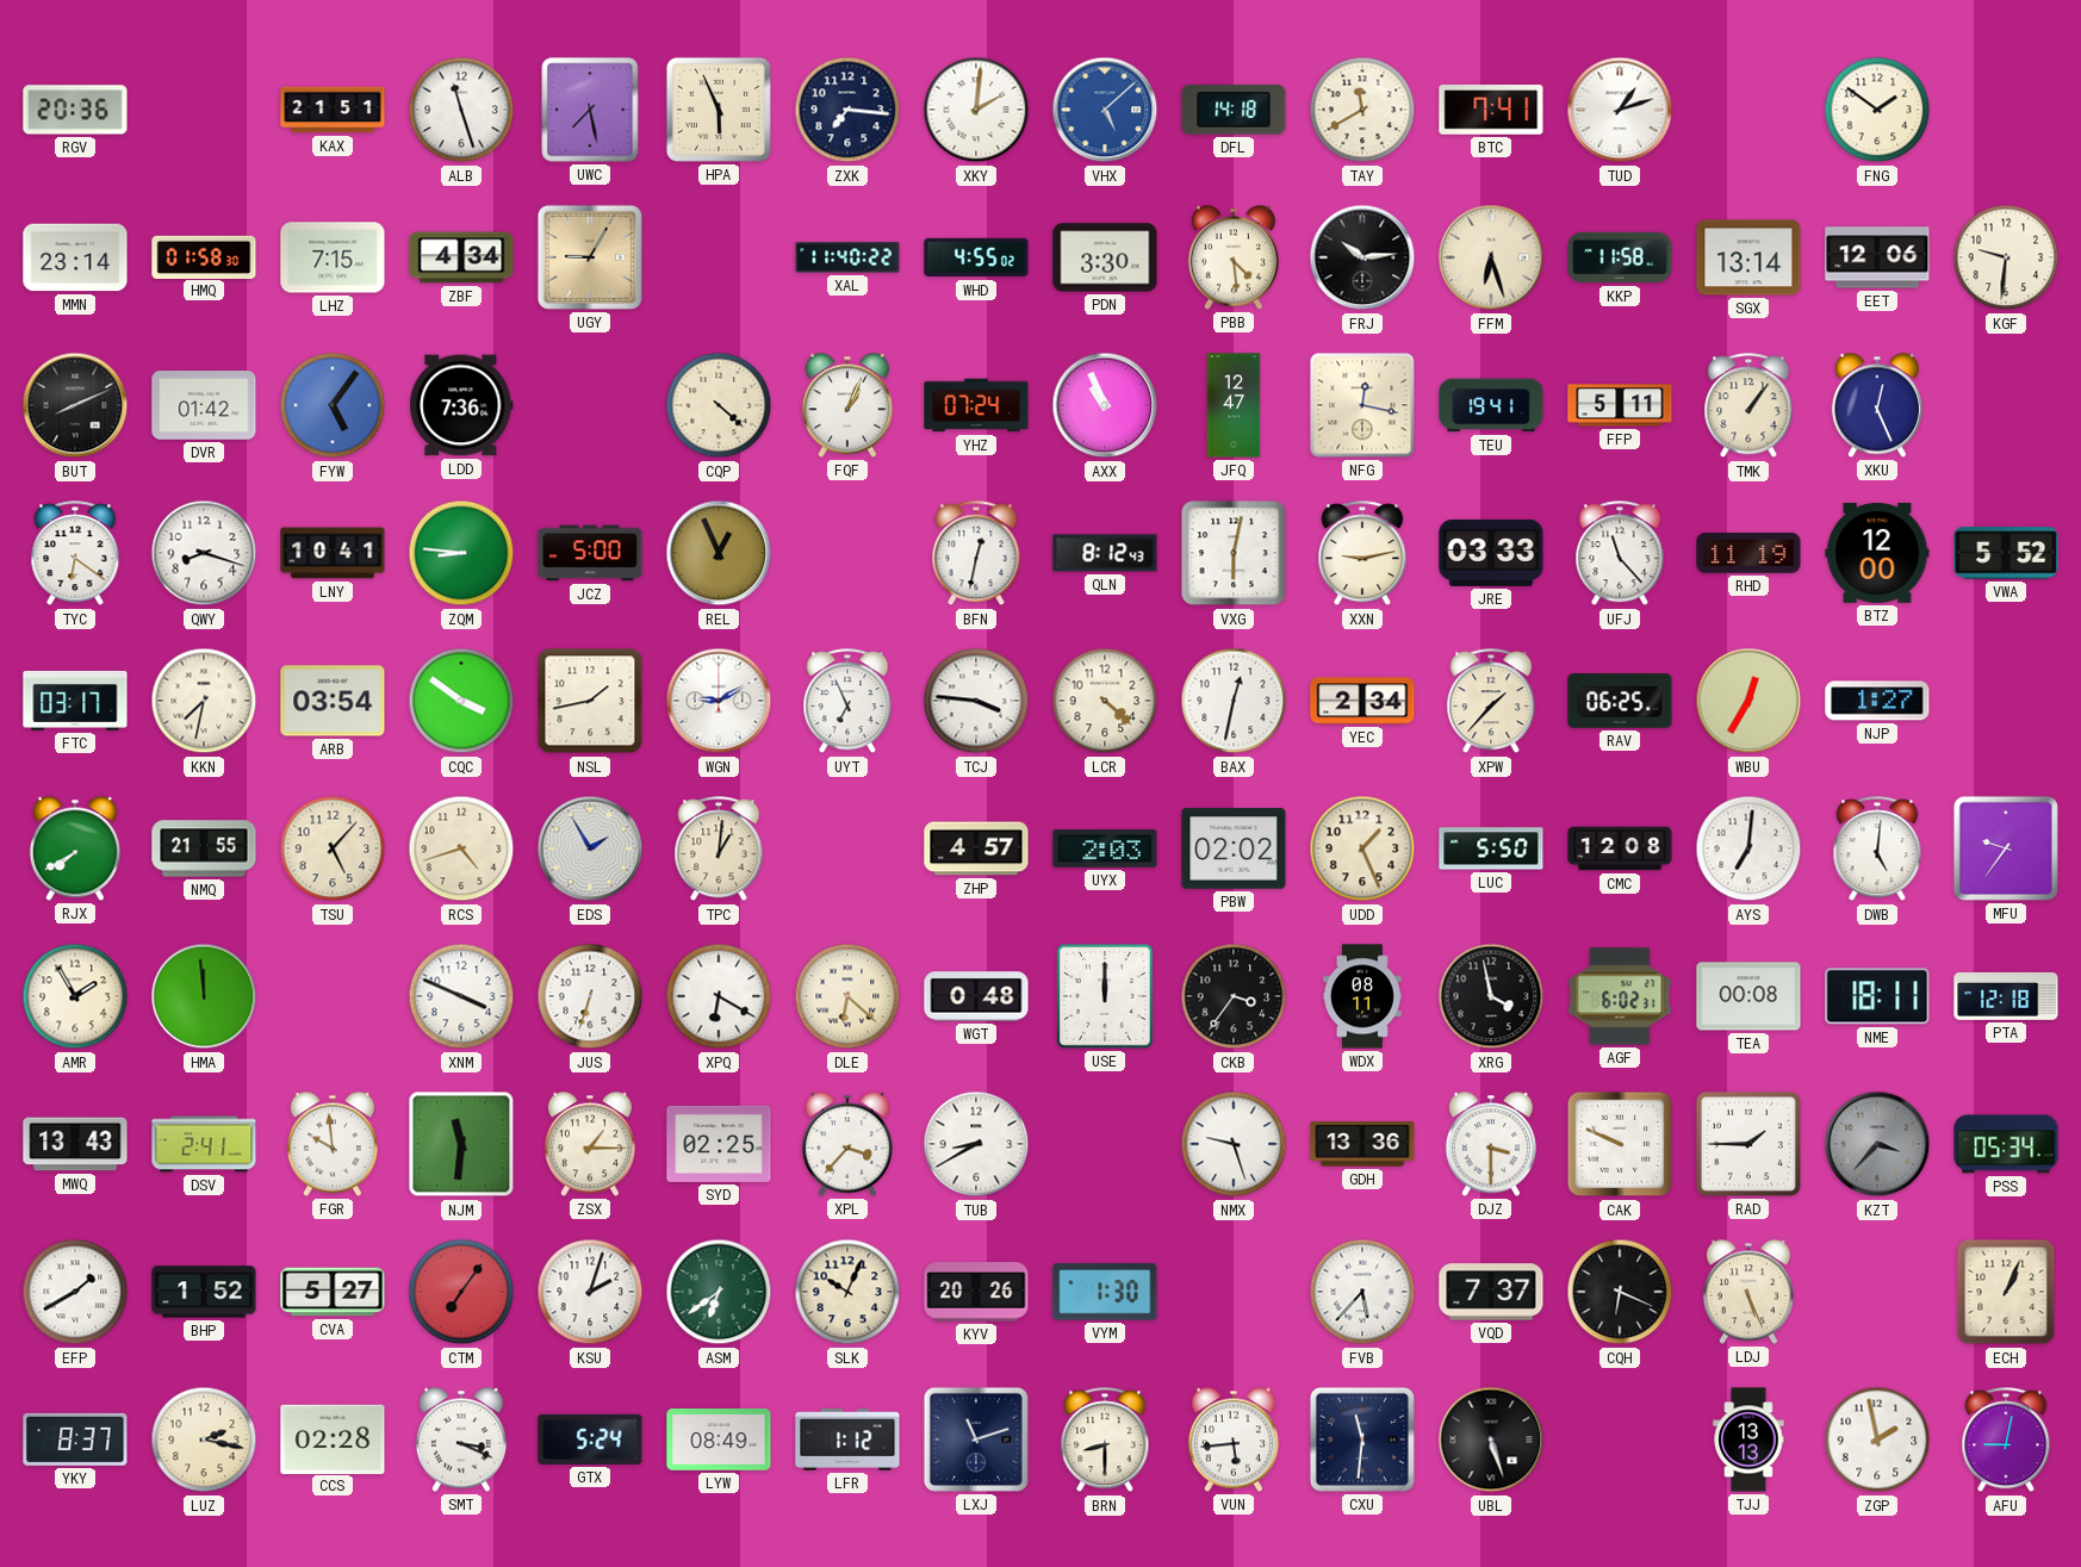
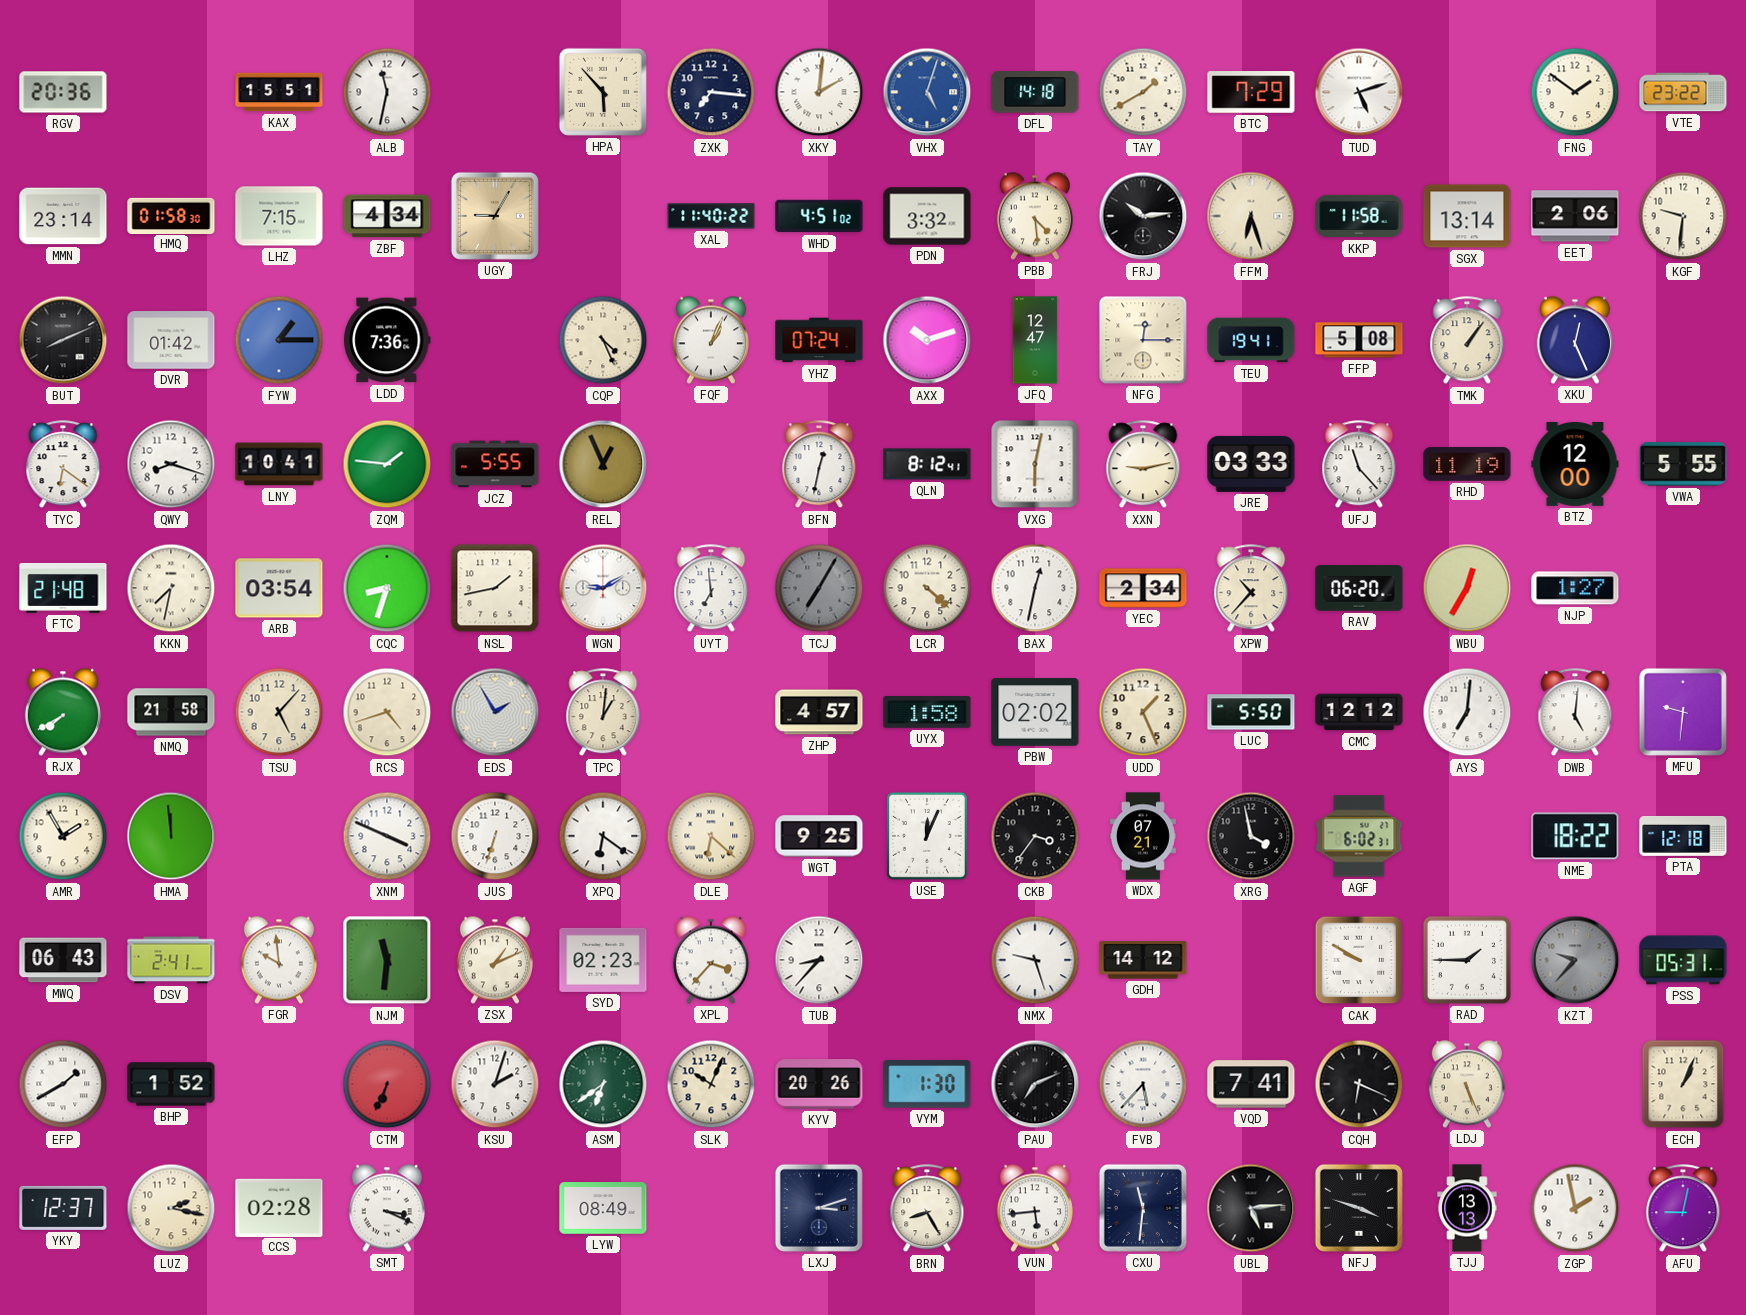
KAX: 21:51 -> 15:51 (279, 92)
ALB: 11:27 -> 11:32 (387, 92)
UWC: 7:28 -> none (590, 110)
HPA: 5:56 -> 5:53 (603, 92)
VHX: 5:08 -> 5:03 (927, 92)
TAY: 11:40 -> 1:40 (1143, 92)
BTC: 7:41 -> 7:29 (1251, 92)
TUD: 1:12 -> 5:12 (1359, 92)
VTE: none -> 23:22 (1683, 92)
WHD: 4:55 -> 4:51 (819, 216)
PDN: 3:30 -> 3:32 (927, 216)
EET: 12:06 -> 2:06 (1575, 216)
FYW: 5:06 -> 1:15 (279, 340)
CQP: 4:22 -> 4:26 (603, 340)
AXX: 10:56 -> 10:12 (927, 340)
NFG: 12:17 -> 12:15 (1143, 340)
FFP: 5:11 -> 5:08 (1359, 340)
ZQM: 8:46 -> 1:46 (387, 464)
JCZ: 5:00 -> 5:55 (495, 464)
QLN: 8:12:43 -> 8:12:41 (927, 464)
VWA: 5:52 -> 5:55 (1683, 464)
FTC: 03:17 -> 21:48 (63, 588)
CQC: 3:51 -> 8:33 (387, 588)
UYT: 6:56 -> 6:59 (711, 589)
TCJ: 3:46 -> 7:05 (819, 588)
TCJ dial: white -> grey (819, 588)
XPW: 1:37 -> 10:37 (1251, 589)
RAV: 06:25 -> 06:20 (1359, 588)
NMQ: 21:55 -> 21:58 (171, 712)
UYX: 2:03 -> 1:58 (927, 712)
CMC: 12:08 -> 12:12 (1359, 712)
MFU: 9:36 -> 9:31 (1683, 712)
XPQ: 6:20 -> 6:21 (603, 836)
WGT: 0:48 -> 9:25 (819, 836)
USE: 12:00 -> 12:04 (927, 836)
WDX: 08:11 -> 07:21 (1144, 836)
TEA: 00:08 -> none (1748, 996)
NME: 18:11 -> 18:22 (1575, 836)
MWQ: 13:43 -> 06:43 (63, 960)
ZSX: 1:15 -> 1:11 (495, 960)
SYD: 02:25 -> 02:23 (603, 960)
TUB: 8:40 -> 8:37 (819, 960)
GDH: 13:36 -> 14:12 (1143, 960)
DJZ: 3:30 -> none (1491, 1144)
CAK: 9:49 -> 9:50 (1359, 960)
KZT: 3:37 -> 9:37 (1575, 960)
PSS: 05:34 -> 05:31 (1683, 960)
CVA: 5:27 -> none (333, 1292)
CTM: 7:06 -> 6:34 (387, 1084)
PAU: none -> 7:11 (1035, 1084)
VQD: 7:37 -> 7:41 (1251, 1084)
YKY: 8:37 -> 12:37 (63, 1208)
GTX: 5:24 -> none (590, 1439)
LFR: 1:12 -> none (847, 1439)
LXJ: 11:12 -> 3:12 (819, 1208)
BRN: 8:30 -> 8:25 (927, 1209)
UBL: 5:27 -> 5:14 (1251, 1208)
NFJ: none -> 3:48 (1359, 1208)
